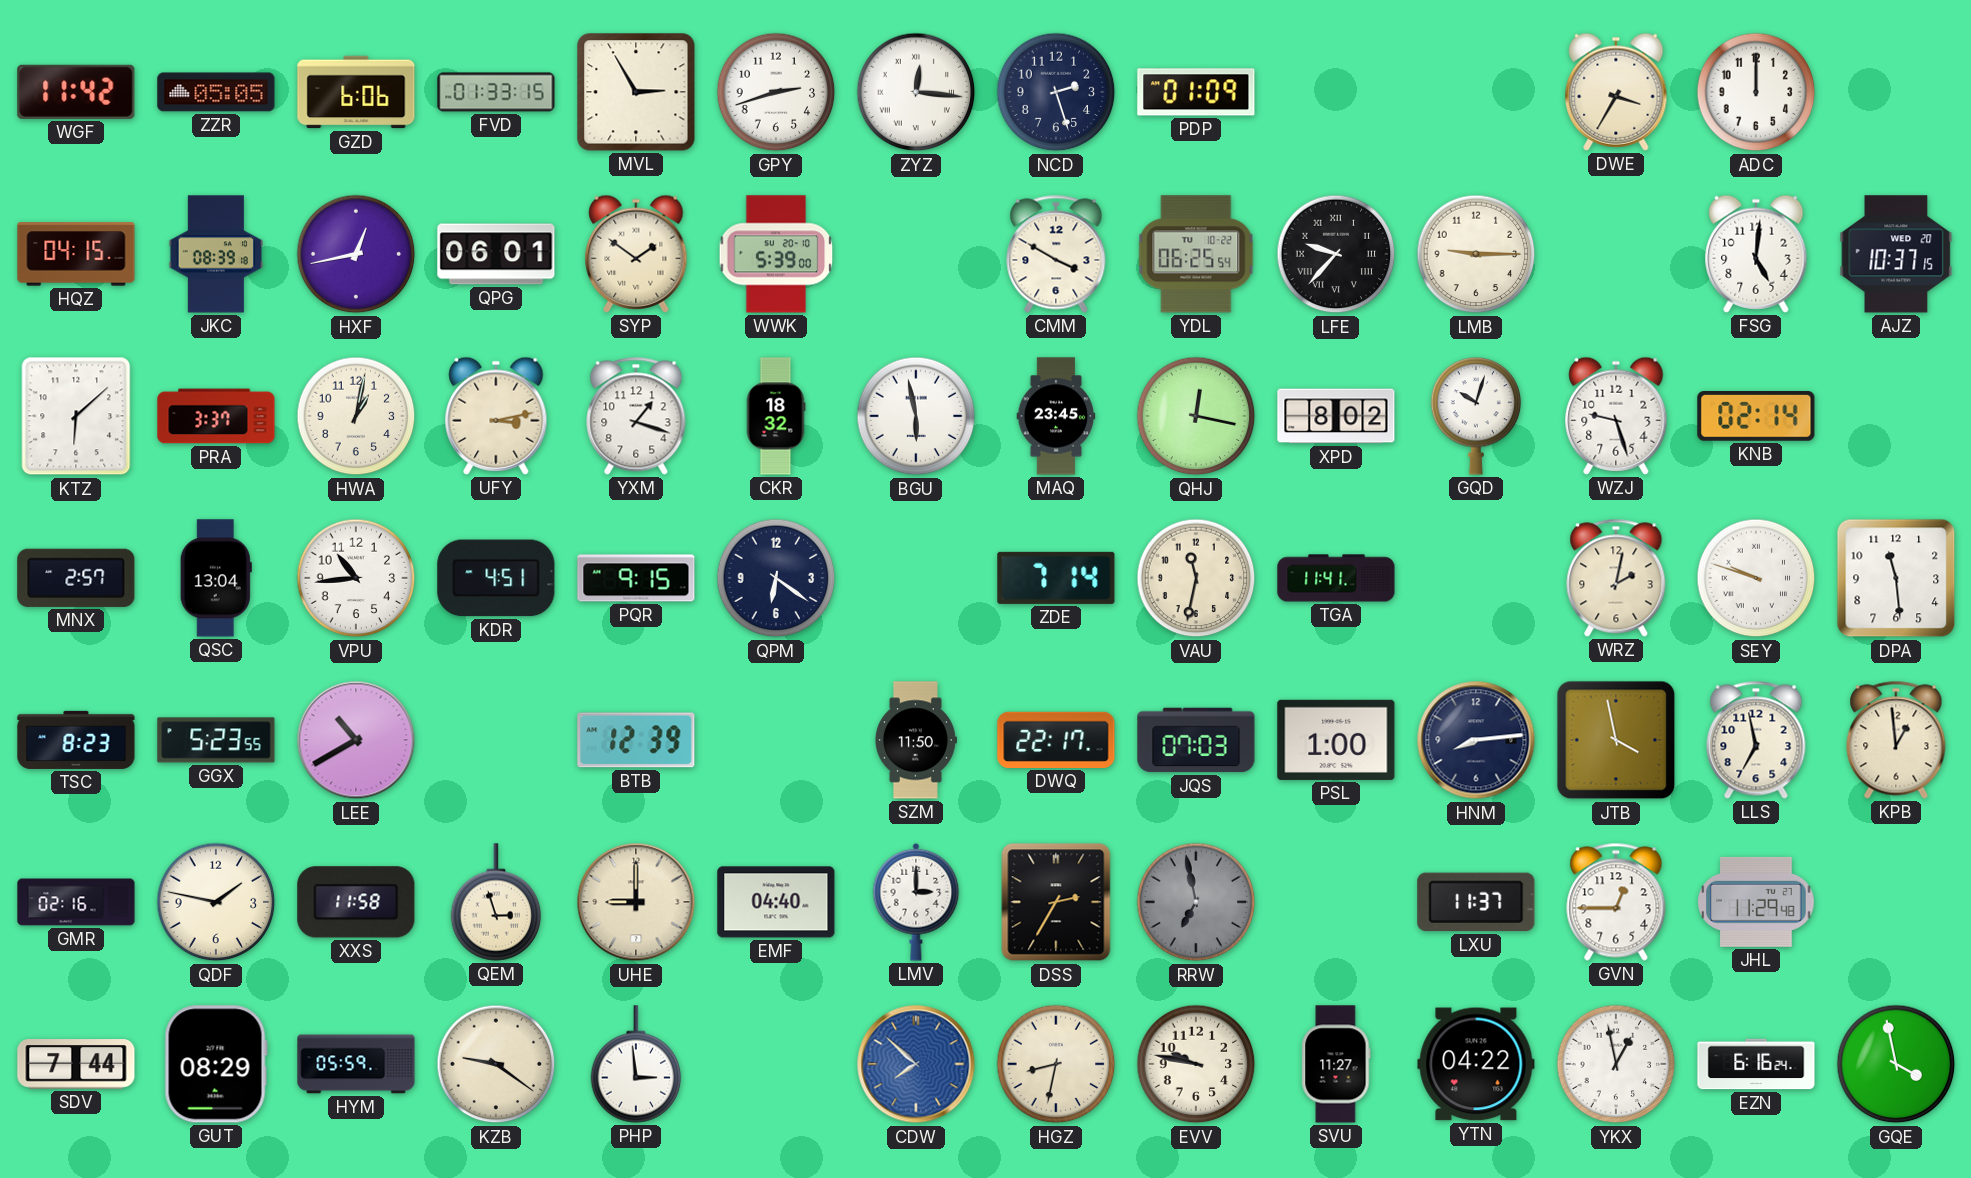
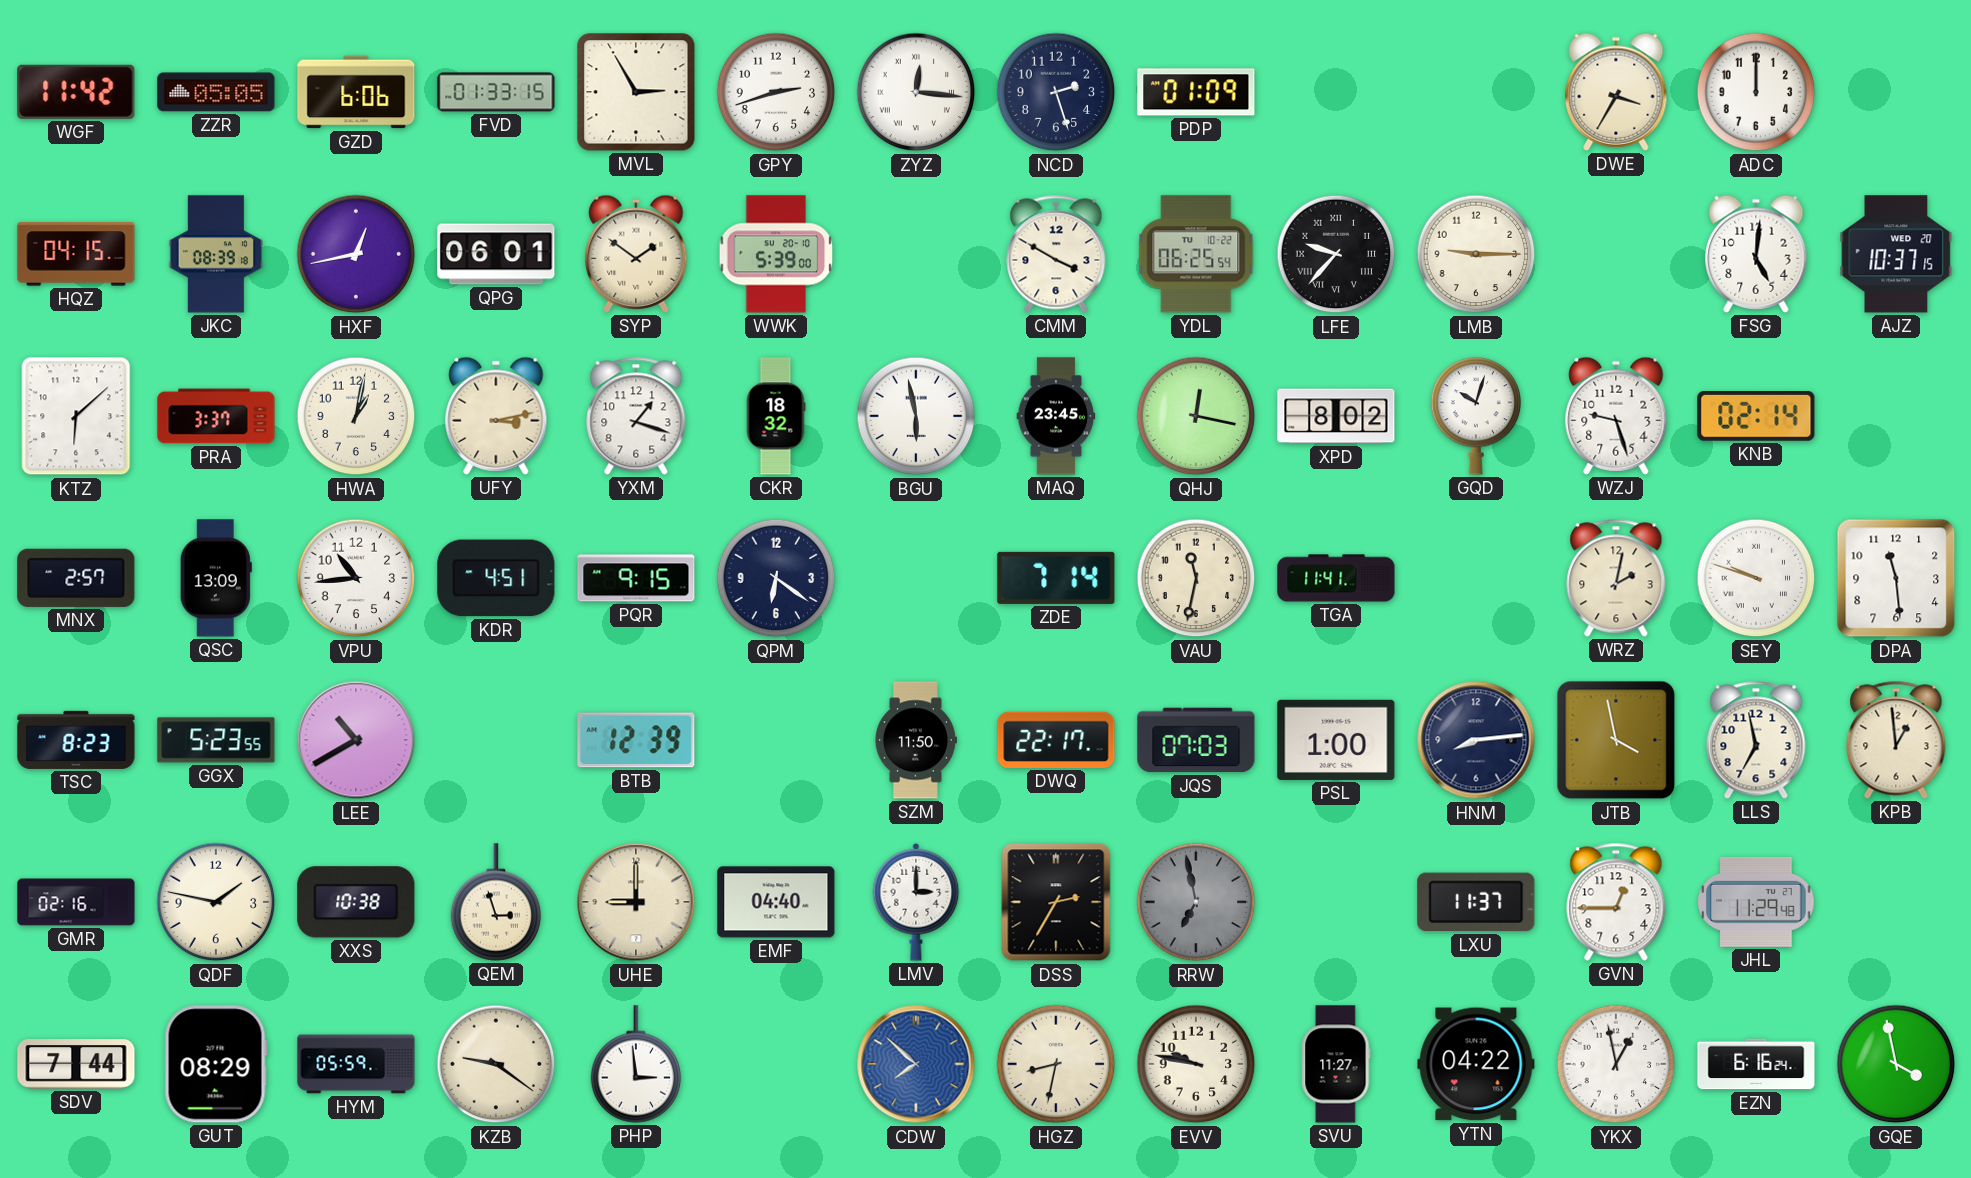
QSC: 13:04 -> 13:09 (216, 578)
XXS: 11:58 -> 10:38 (356, 902)
